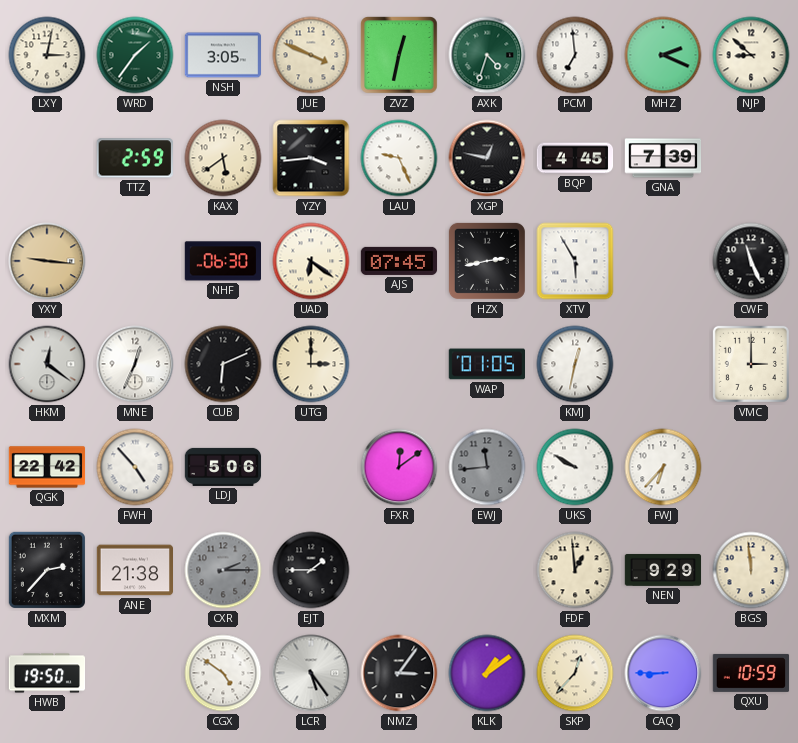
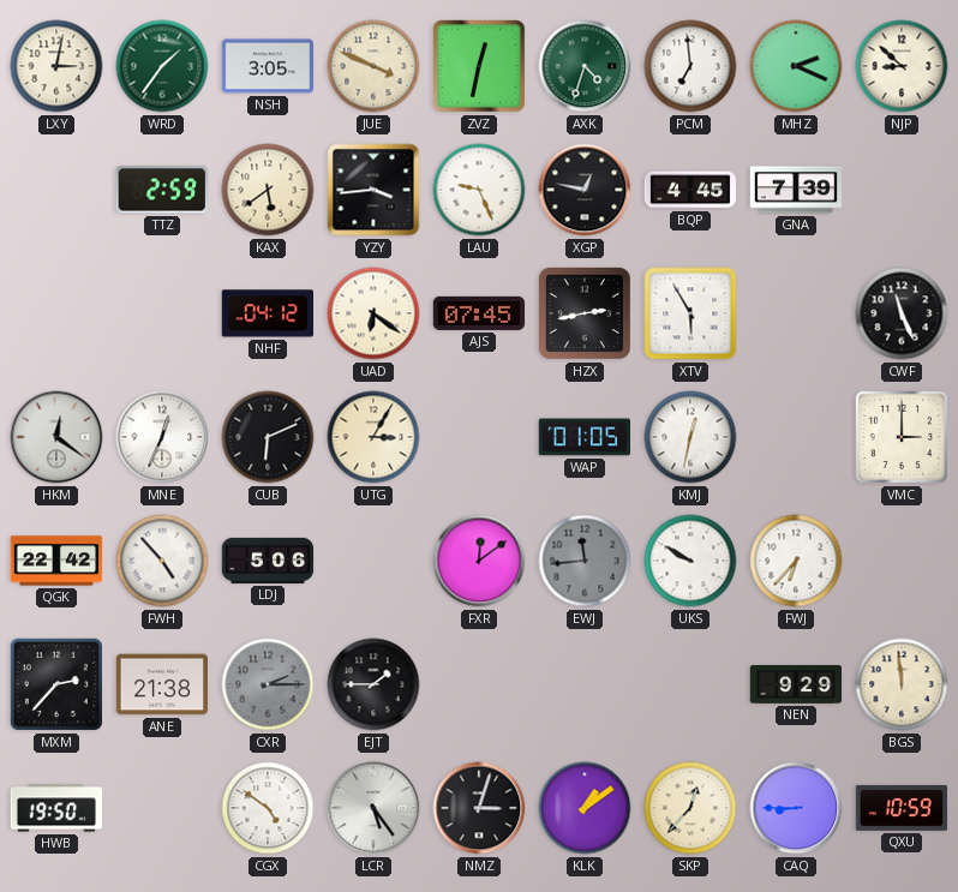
YXY: 9:16 -> none (47, 261)
NHF: 06:30 -> 04:12 (267, 313)
UTG: 3:00 -> 3:05 (373, 437)
FDF: 12:59 -> none (575, 570)
NMZ: 3:06 -> 3:03 (479, 808)
